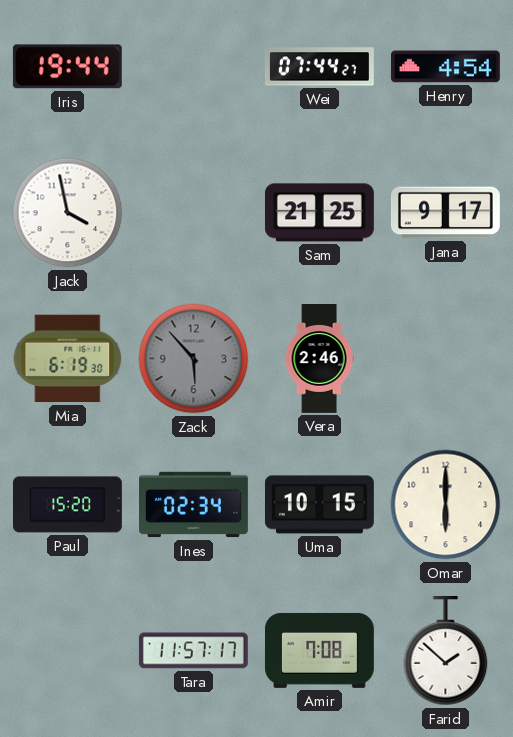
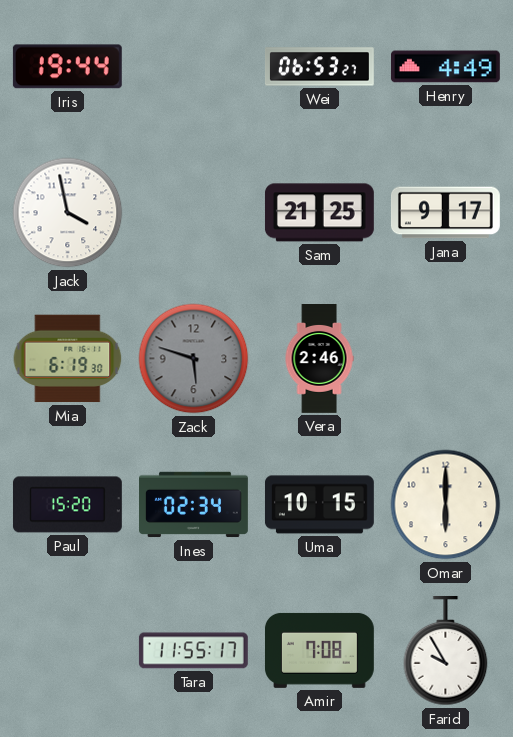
Wei: 07:44 -> 06:53 (319, 67)
Henry: 4:54 -> 4:49 (445, 67)
Zack: 5:53 -> 5:48 (194, 359)
Tara: 11:57 -> 11:55 (193, 651)
Farid: 1:52 -> 9:55 (446, 651)
